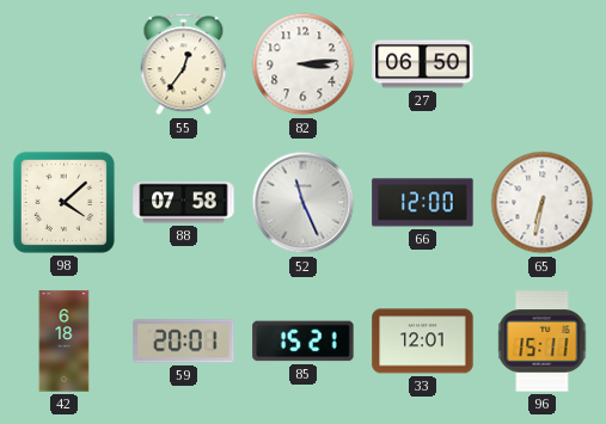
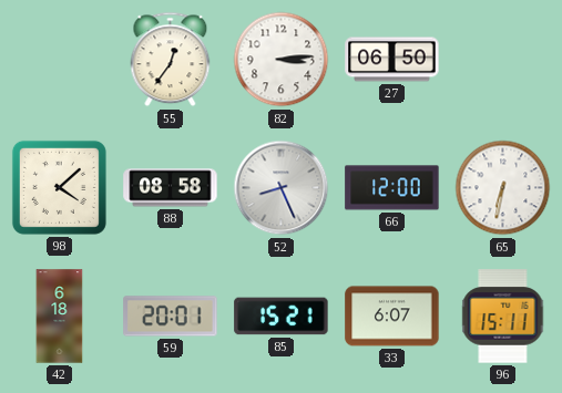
88: 07:58 -> 08:58 (171, 188)
52: 11:26 -> 8:26 (282, 188)
33: 12:01 -> 6:07 (392, 317)
